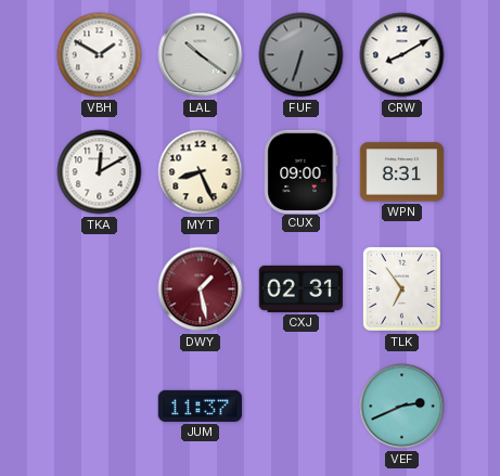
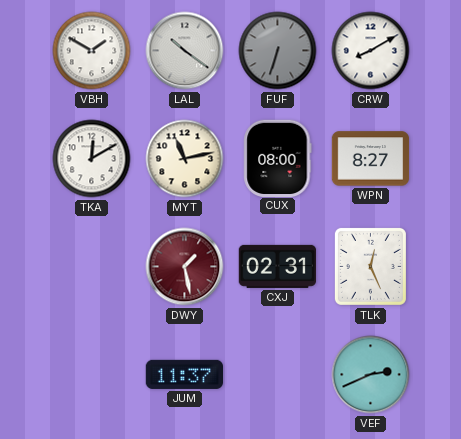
MYT: 8:26 -> 11:13 (185, 159)
CUX: 09:00 -> 08:00 (278, 158)
WPN: 8:31 -> 8:27 (371, 159)
TLK: 6:54 -> 12:26 (370, 266)
